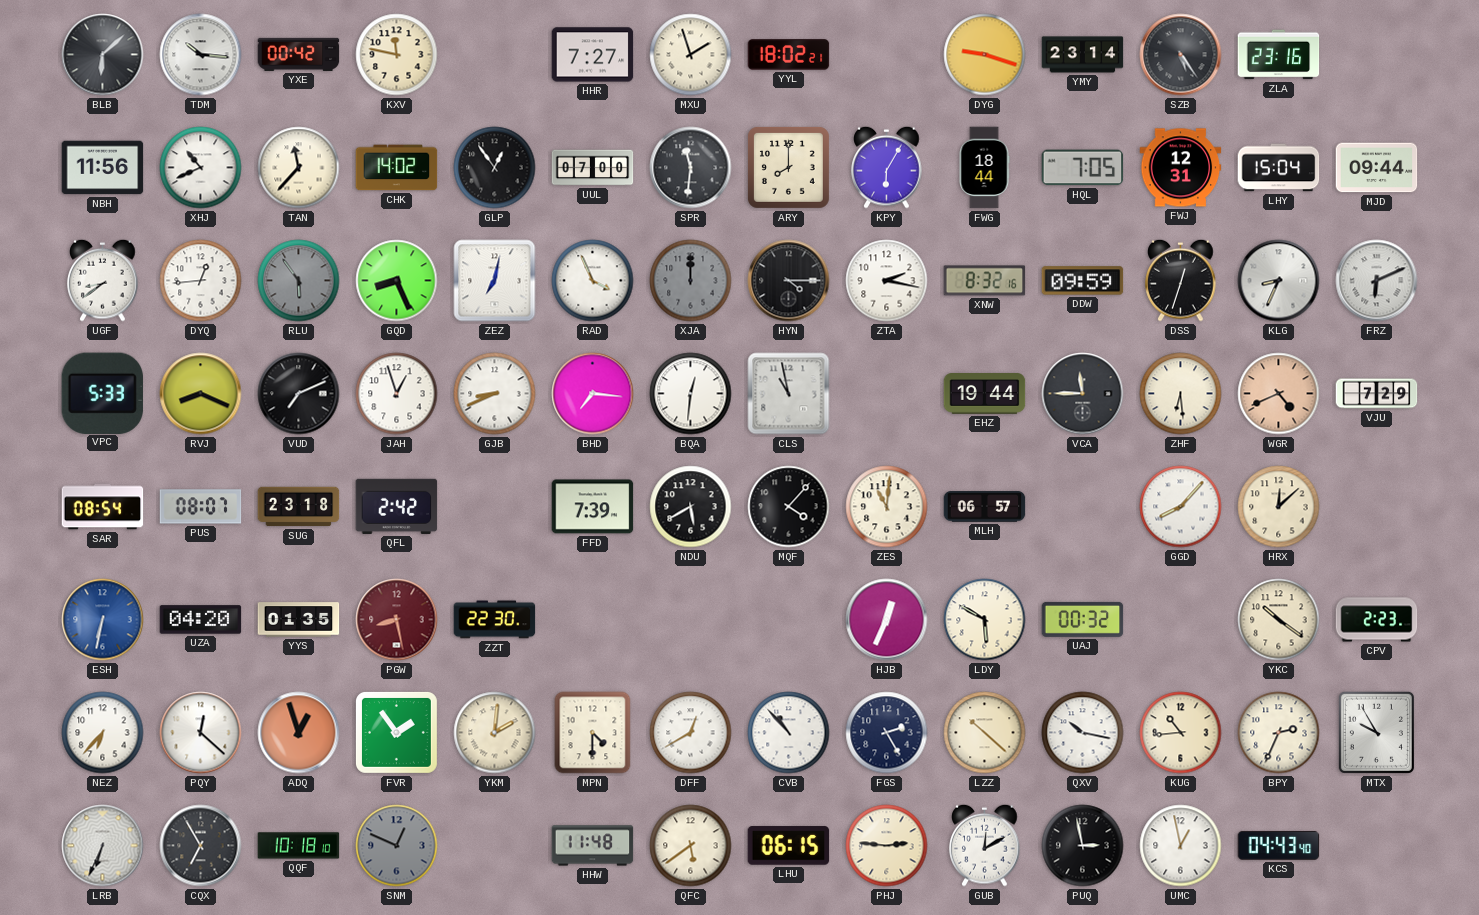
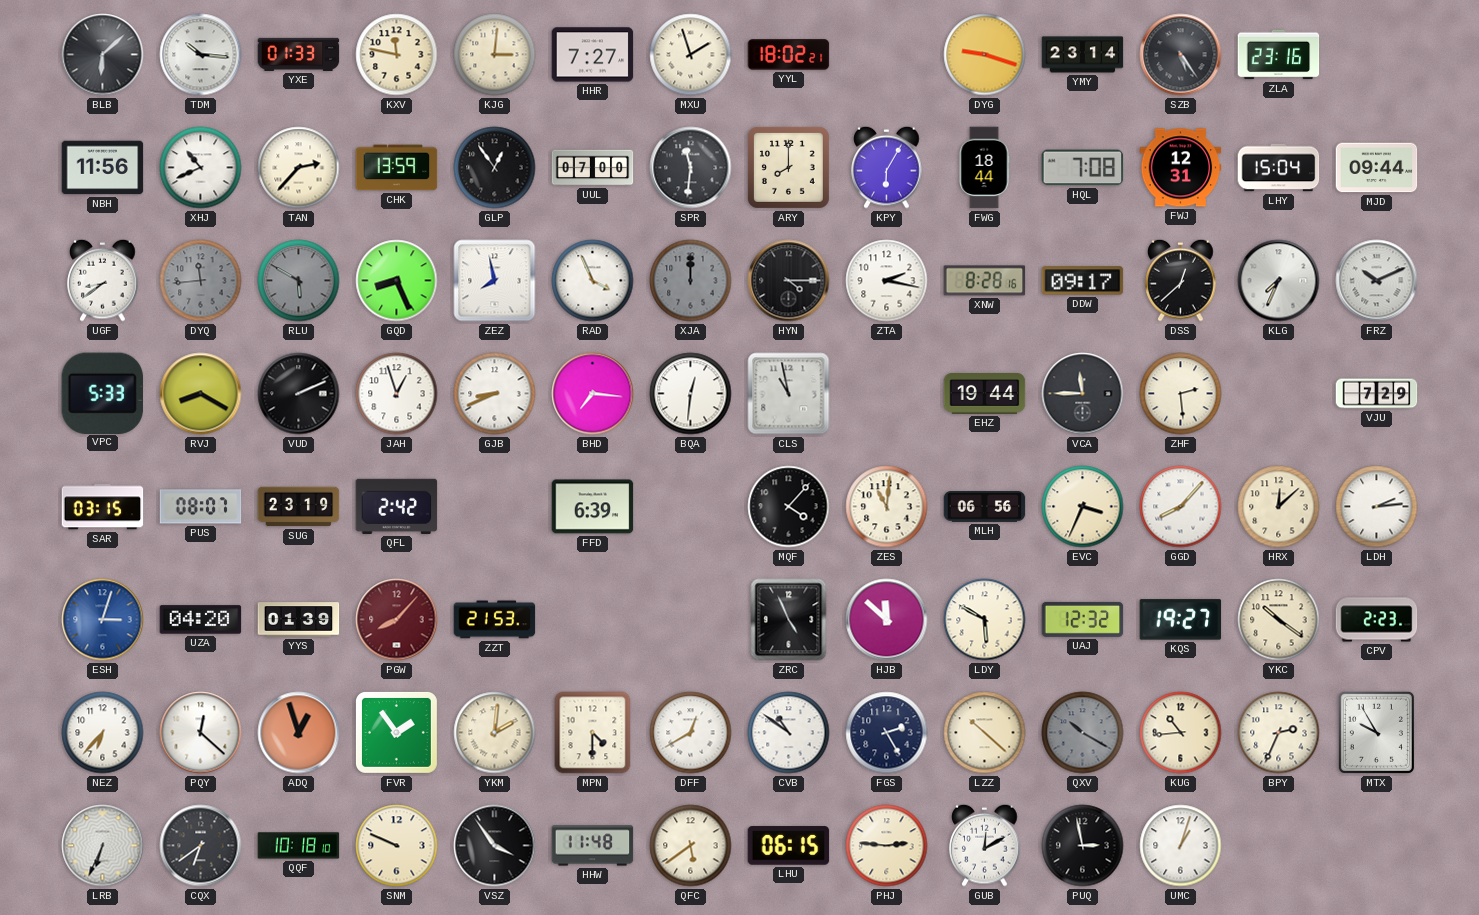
YXE: 00:42 -> 01:33 (299, 54)
KJG: none -> 3:01 (495, 55)
TAN: 11:37 -> 2:37 (299, 168)
CHK: 14:02 -> 13:59 (397, 168)
HQL: 7:05 -> 7:08 (1083, 168)
DYQ: 12:44 -> 11:44 (201, 281)
DYQ dial: white -> grey (201, 281)
RLU: 5:54 -> 5:50 (299, 281)
ZEZ: 7:02 -> 7:58 (495, 281)
XNW: 8:32 -> 8:28 (985, 281)
DDW: 09:59 -> 09:17 (1083, 281)
DSS: 12:33 -> 12:38 (1181, 280)
KLG: 8:34 -> 7:34 (1279, 281)
FRZ: 6:11 -> 10:11 (1377, 281)
RVJ: 8:19 -> 8:20 (201, 394)
VUD: 7:11 -> 2:11 (299, 394)
ZHF: 6:29 -> 2:29 (1181, 394)
WGR: 4:41 -> none (1279, 394)
SAR: 08:54 -> 03:15 (103, 507)
SUG: 23:18 -> 23:19 (299, 507)
FFD: 7:39 -> 6:39 (593, 507)
NDU: 5:40 -> none (691, 507)
MLH: 06:57 -> 06:56 (985, 507)
EVC: none -> 3:34 (1083, 507)
LDH: none -> 2:14 (1377, 507)
ESH: 6:32 -> 3:03 (103, 620)
YYS: 01:35 -> 01:39 (299, 620)
PGW: 8:28 -> 8:07 (397, 620)
ZZT: 22:30 -> 21:53 (495, 620)
ZRC: none -> 4:56 (789, 620)
HJB: 12:34 -> 11:52 (887, 620)
UAJ: 00:32 -> 12:32 (1083, 619)
KQS: none -> 19:27 (1181, 620)
CVB: 10:53 -> 10:51 (789, 733)
QXV: 10:17 -> 10:20 (1083, 733)
QXV dial: white -> grey (1083, 733)
CQX: 6:55 -> 6:39 (201, 846)
SNM: 12:49 -> 9:49 (397, 846)
SNM dial: grey -> cream (397, 846)
VSZ: none -> 3:54 (495, 846)
UMC: 12:58 -> 1:03 (1181, 846)
KCS: 04:43 -> none (1279, 845)
